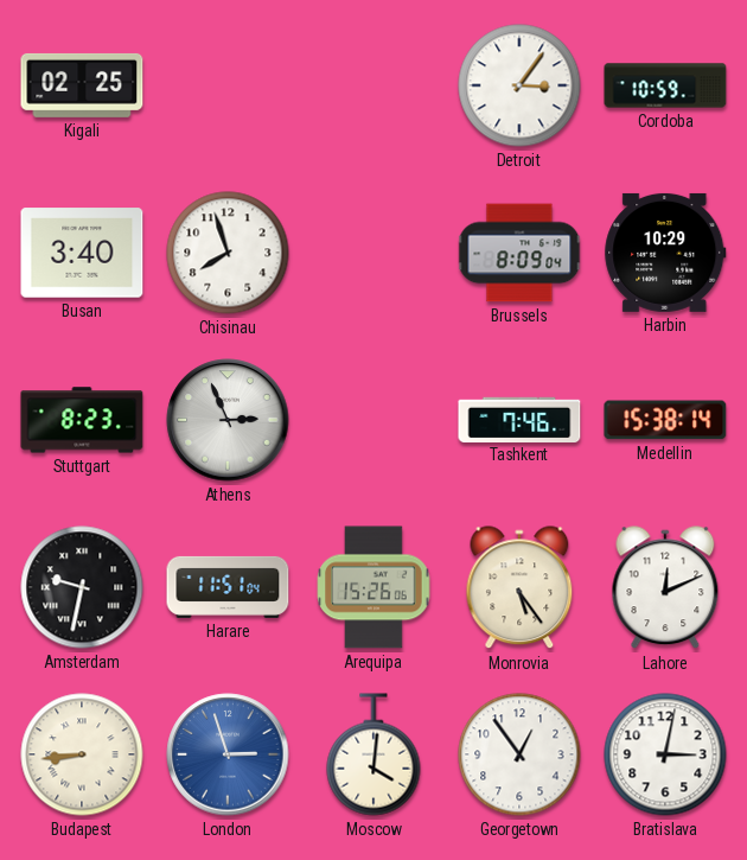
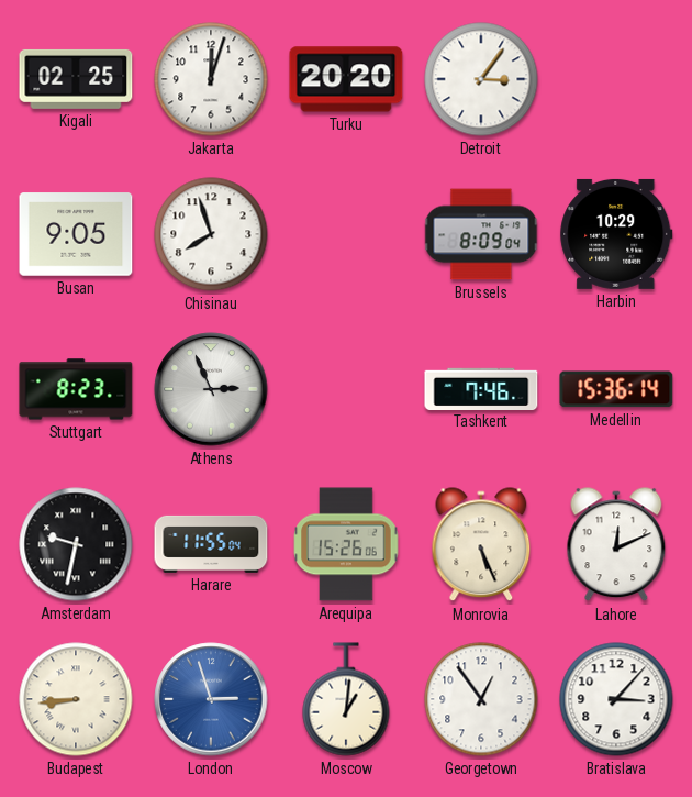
Jakarta: none -> 12:03 (211, 79)
Turku: none -> 20:20 (346, 79)
Cordoba: 10:59 -> none (665, 85)
Busan: 3:40 -> 9:05 (76, 234)
Medellin: 15:38 -> 15:36 (616, 389)
Harare: 11:51 -> 11:55 (211, 544)
Monrovia: 5:24 -> 5:26 (481, 545)
Moscow: 4:01 -> 1:01 (346, 699)
Bratislava: 3:02 -> 3:07 (616, 699)
